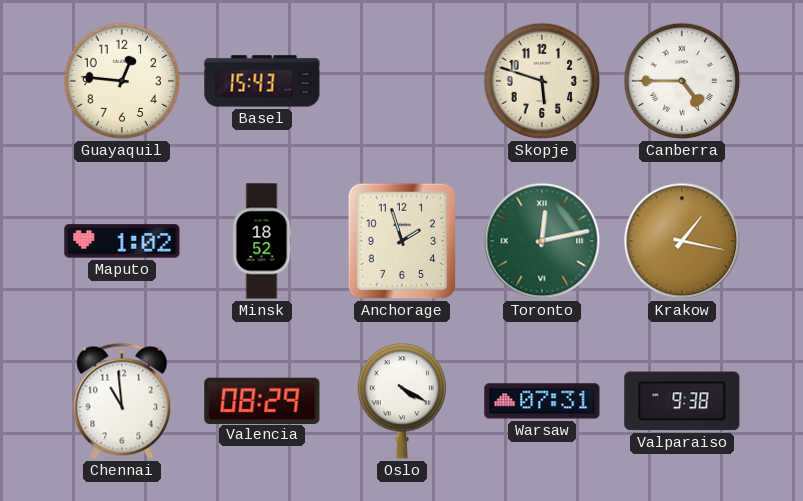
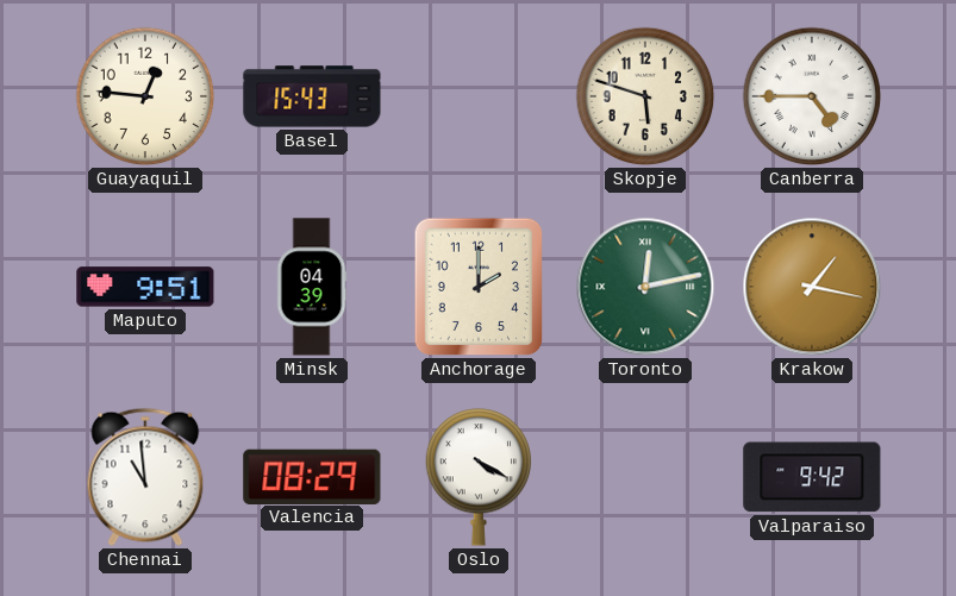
Maputo: 1:02 -> 9:51 (145, 287)
Minsk: 18:52 -> 04:39 (312, 287)
Anchorage: 1:57 -> 2:00 (479, 287)
Warsaw: 07:31 -> none (542, 401)
Valparaiso: 9:38 -> 9:42 (812, 477)
